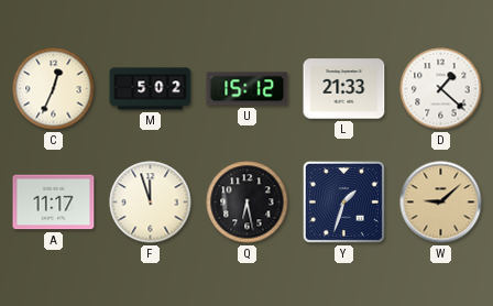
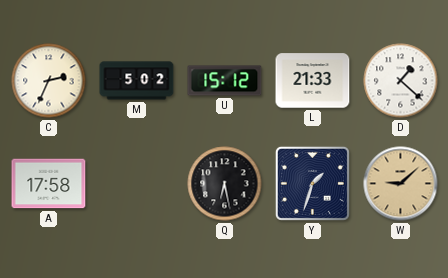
C: 12:34 -> 2:34 (49, 81)
A: 11:17 -> 17:58 (49, 184)
F: 11:57 -> none (151, 203)
